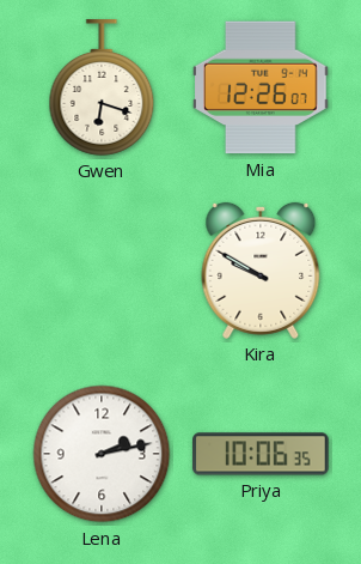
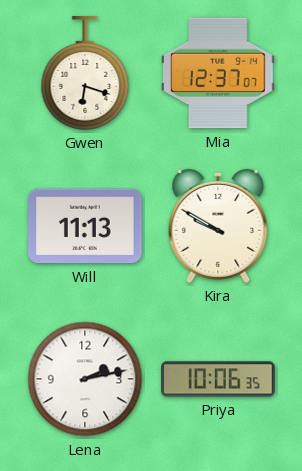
Mia: 12:26 -> 12:37 (218, 73)
Will: none -> 11:13 (85, 226)
